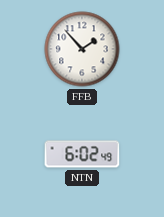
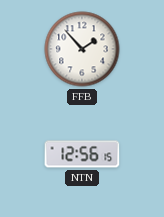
NTN: 6:02 -> 12:56 (82, 154)
